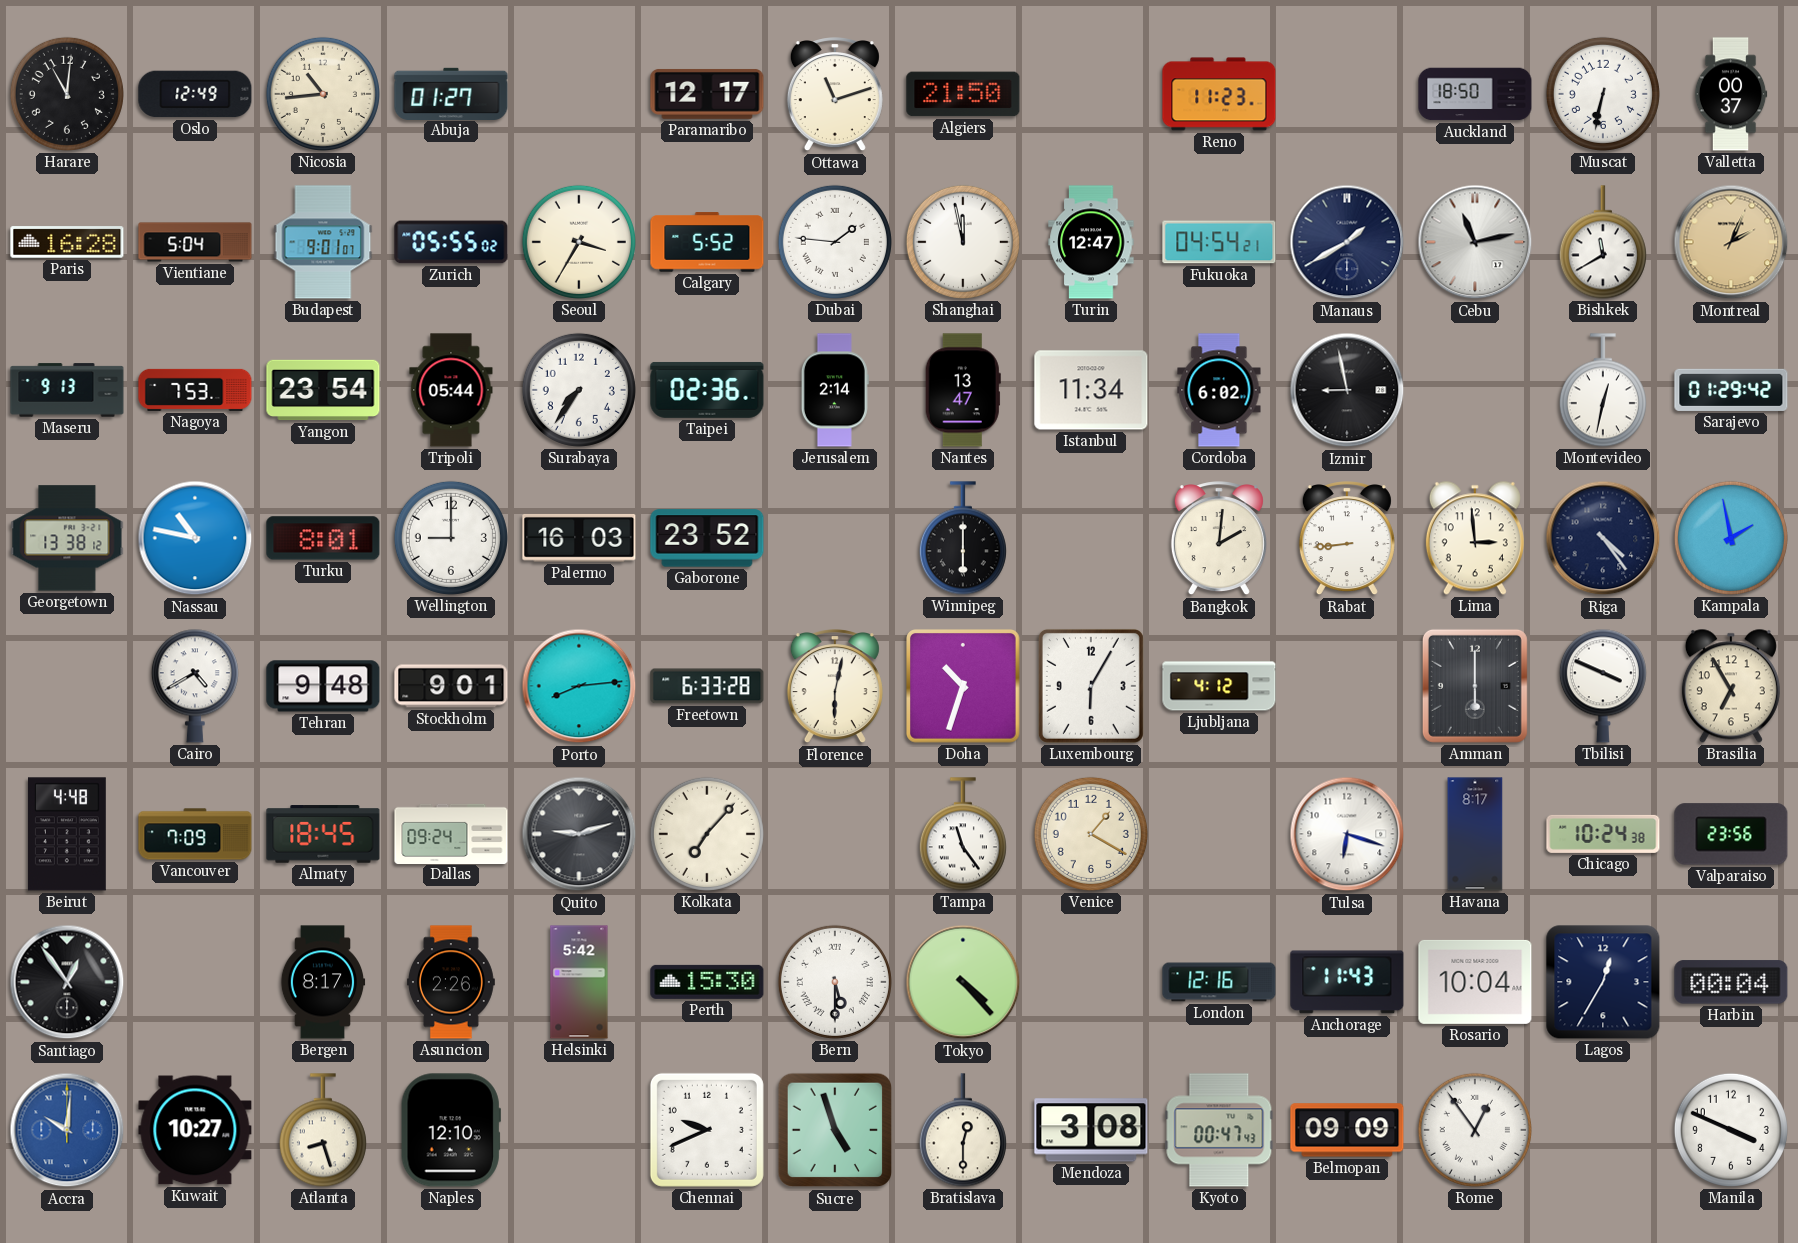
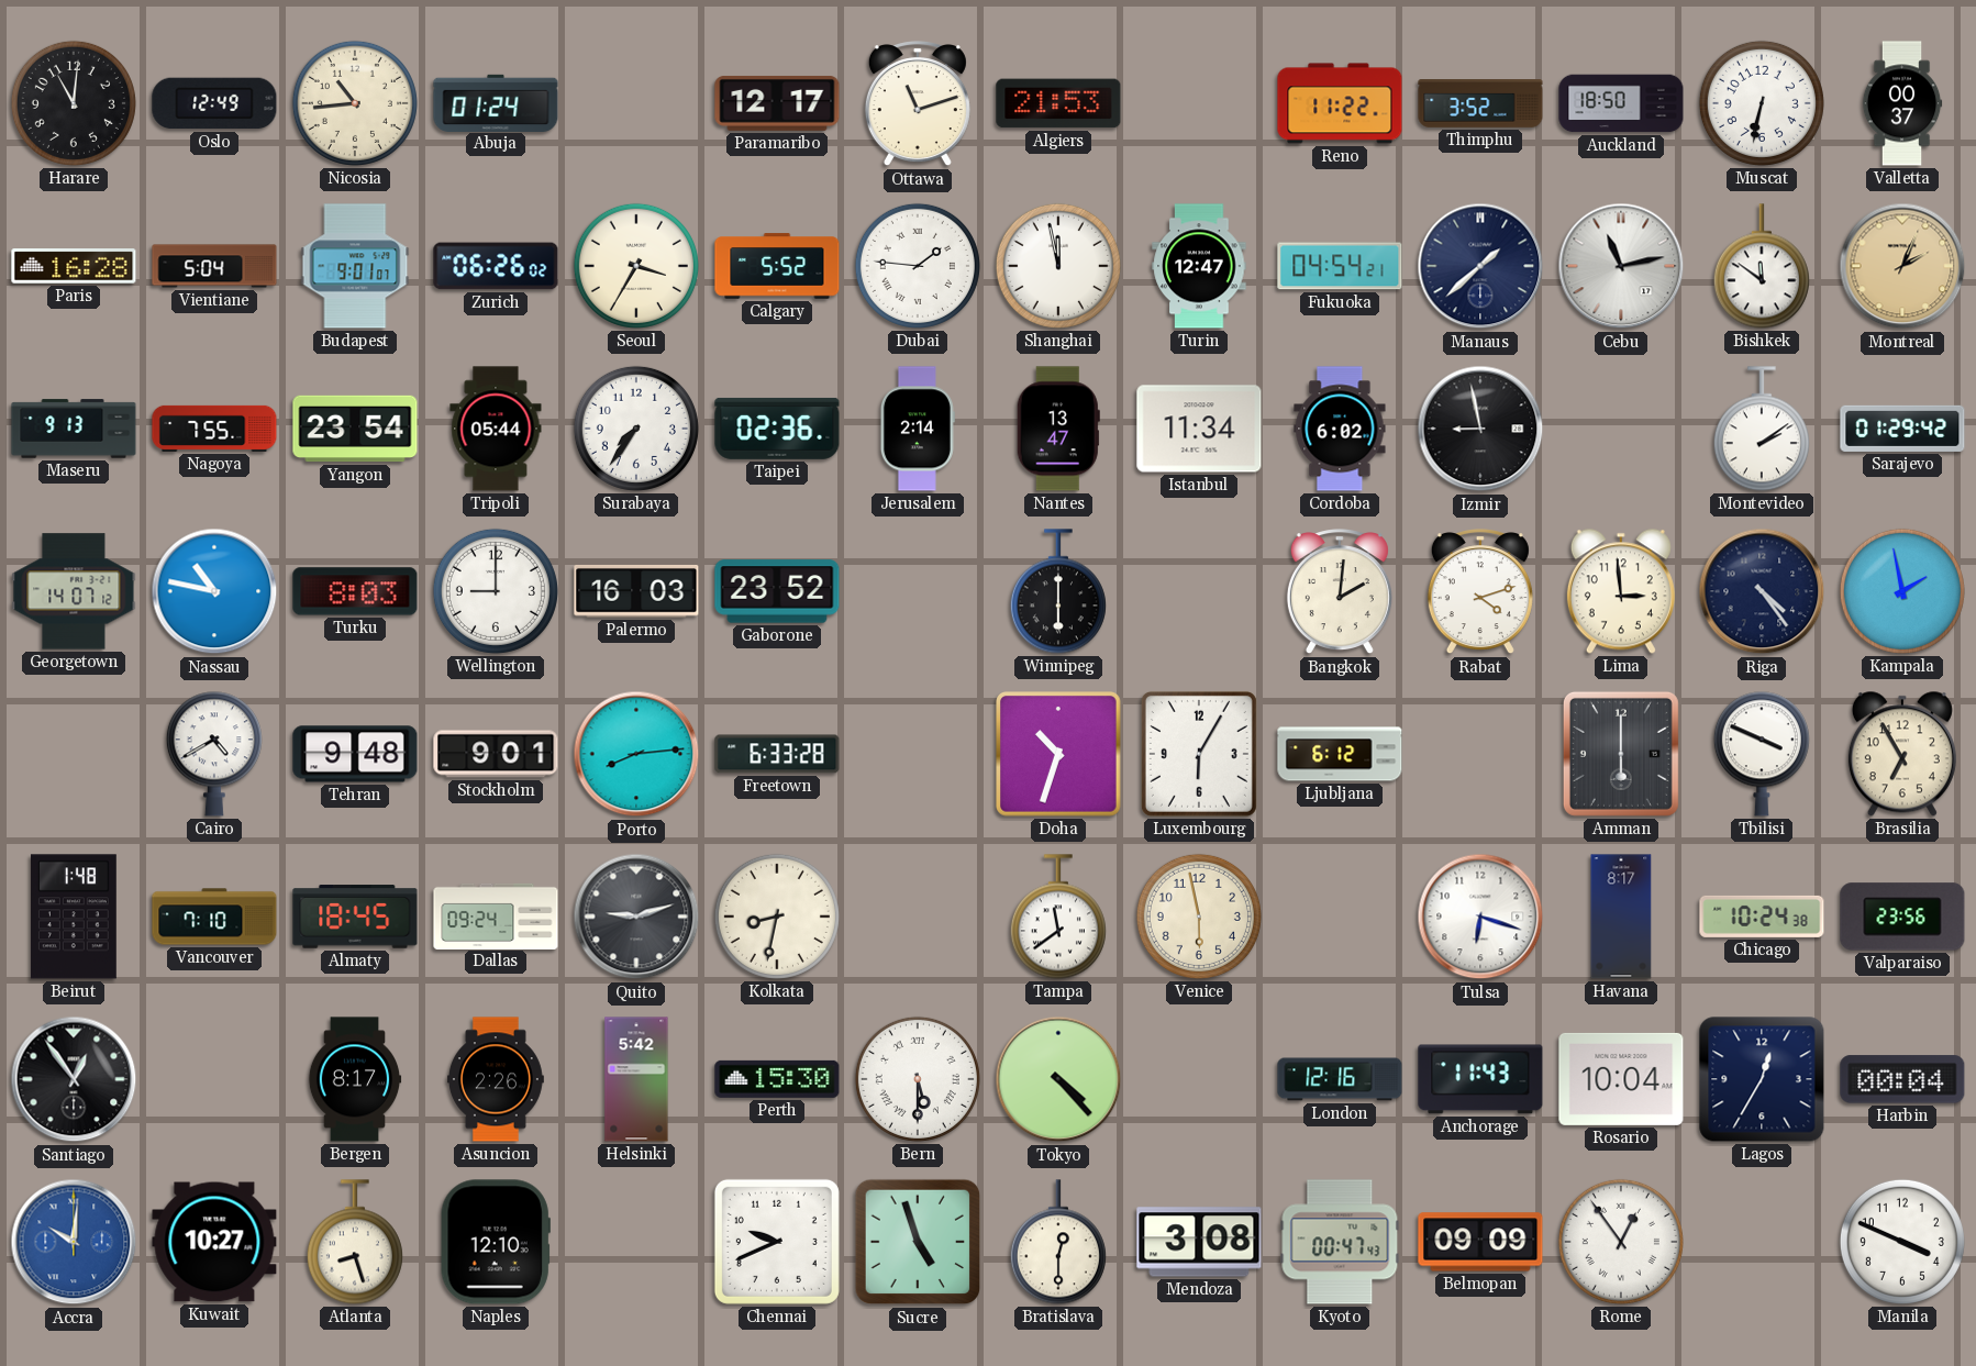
Abuja: 01:27 -> 01:24 (496, 102)
Algiers: 21:50 -> 21:53 (1058, 103)
Reno: 11:23 -> 11:22 (1340, 103)
Thimphu: none -> 3:52 (1480, 104)
Zurich: 05:55 -> 06:26 (496, 266)
Manaus: 1:40 -> 1:38 (1480, 266)
Bishkek: 11:40 -> 11:51 (1762, 266)
Nagoya: 7:53 -> 7:55 (214, 429)
Montevideo: 12:32 -> 2:09 (1762, 429)
Georgetown: 13:38 -> 14:07 (74, 591)
Turku: 8:01 -> 8:03 (355, 591)
Rabat: 8:44 -> 4:12 (1480, 592)
Florence: 6:02 -> none (835, 687)
Ljubljana: 4:12 -> 6:12 (1340, 754)
Beirut: 4:48 -> 1:48 (74, 917)
Vancouver: 7:09 -> 7:10 (214, 917)
Kolkata: 7:07 -> 8:32 (777, 917)
Tampa: 11:24 -> 11:39 (1058, 917)
Venice: 1:20 -> 5:58 (1199, 917)
